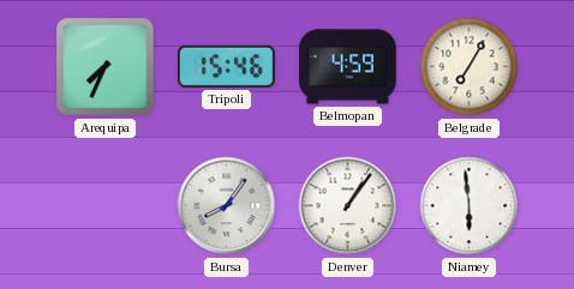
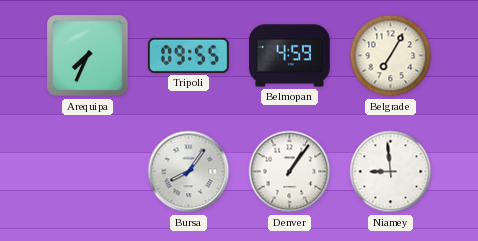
Tripoli: 15:46 -> 09:55 (188, 55)
Niamey: 5:59 -> 8:59 (391, 172)
